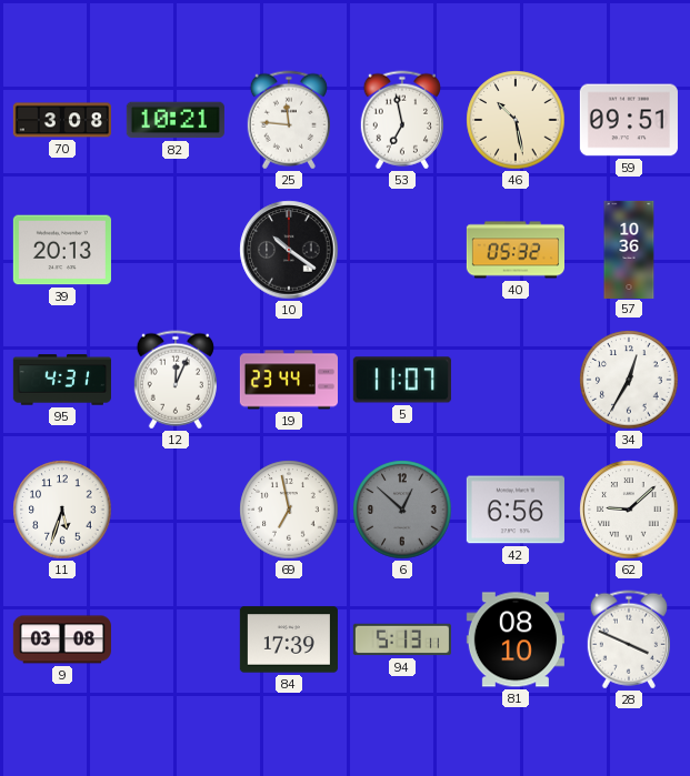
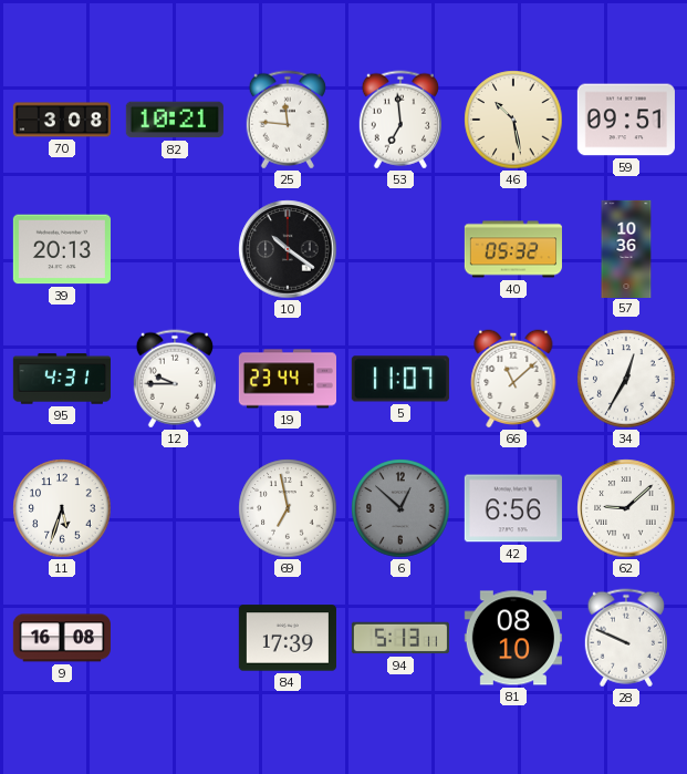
53: 6:58 -> 6:59 (400, 120)
12: 12:04 -> 9:45 (175, 379)
66: none -> 11:08 (513, 379)
9: 03:08 -> 16:08 (62, 638)
28: 3:49 -> 9:49 (626, 638)
